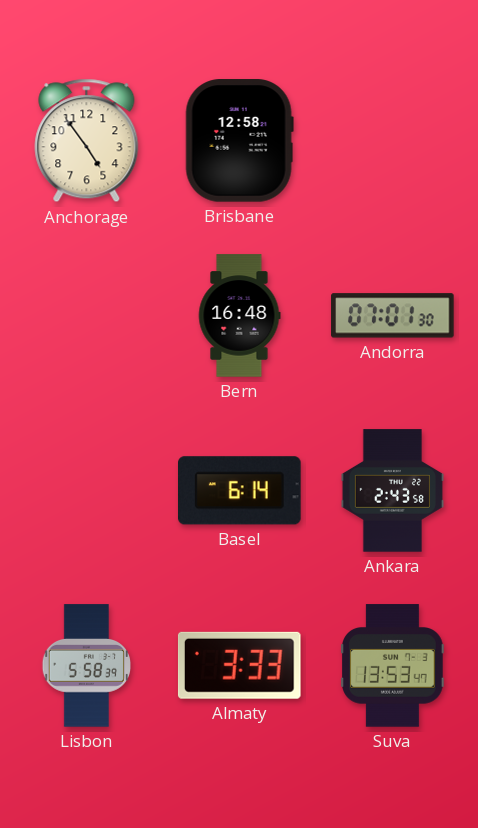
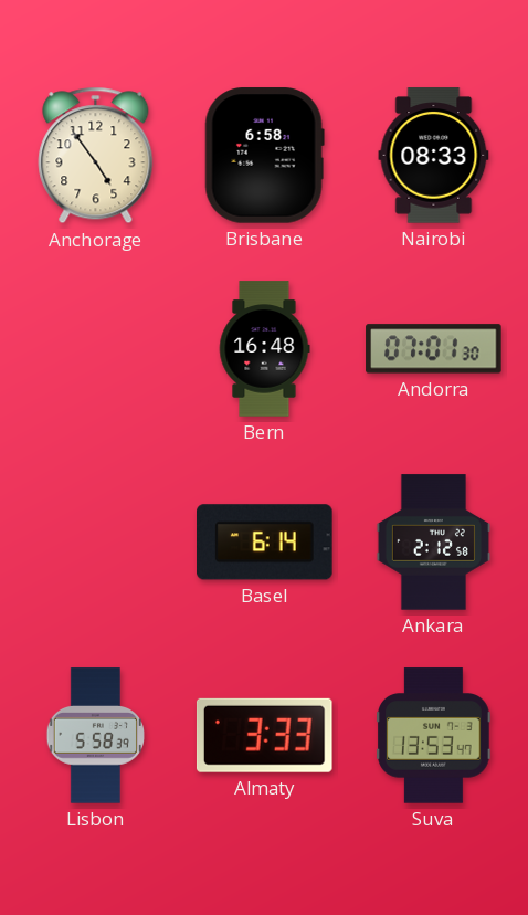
Brisbane: 12:58 -> 6:58 (264, 156)
Nairobi: none -> 08:33 (434, 156)
Ankara: 2:43 -> 2:12 (433, 543)
